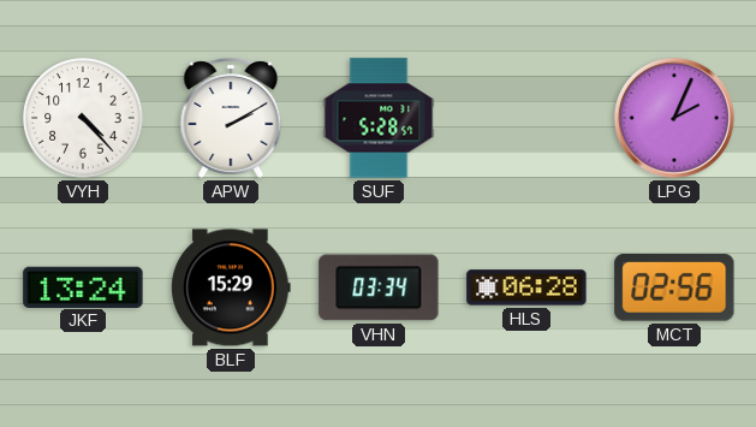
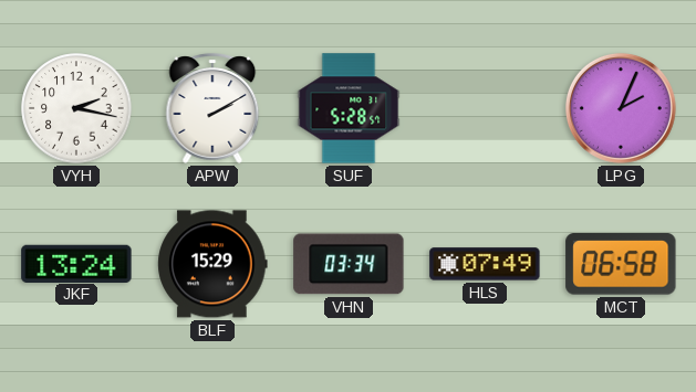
VYH: 4:23 -> 2:17 (76, 108)
HLS: 06:28 -> 07:49 (485, 264)
MCT: 02:56 -> 06:58 (621, 264)
